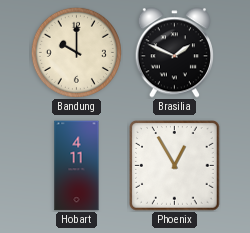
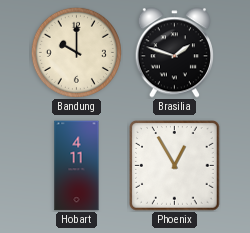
Brasilia: 1:49 -> 1:48 (174, 53)
